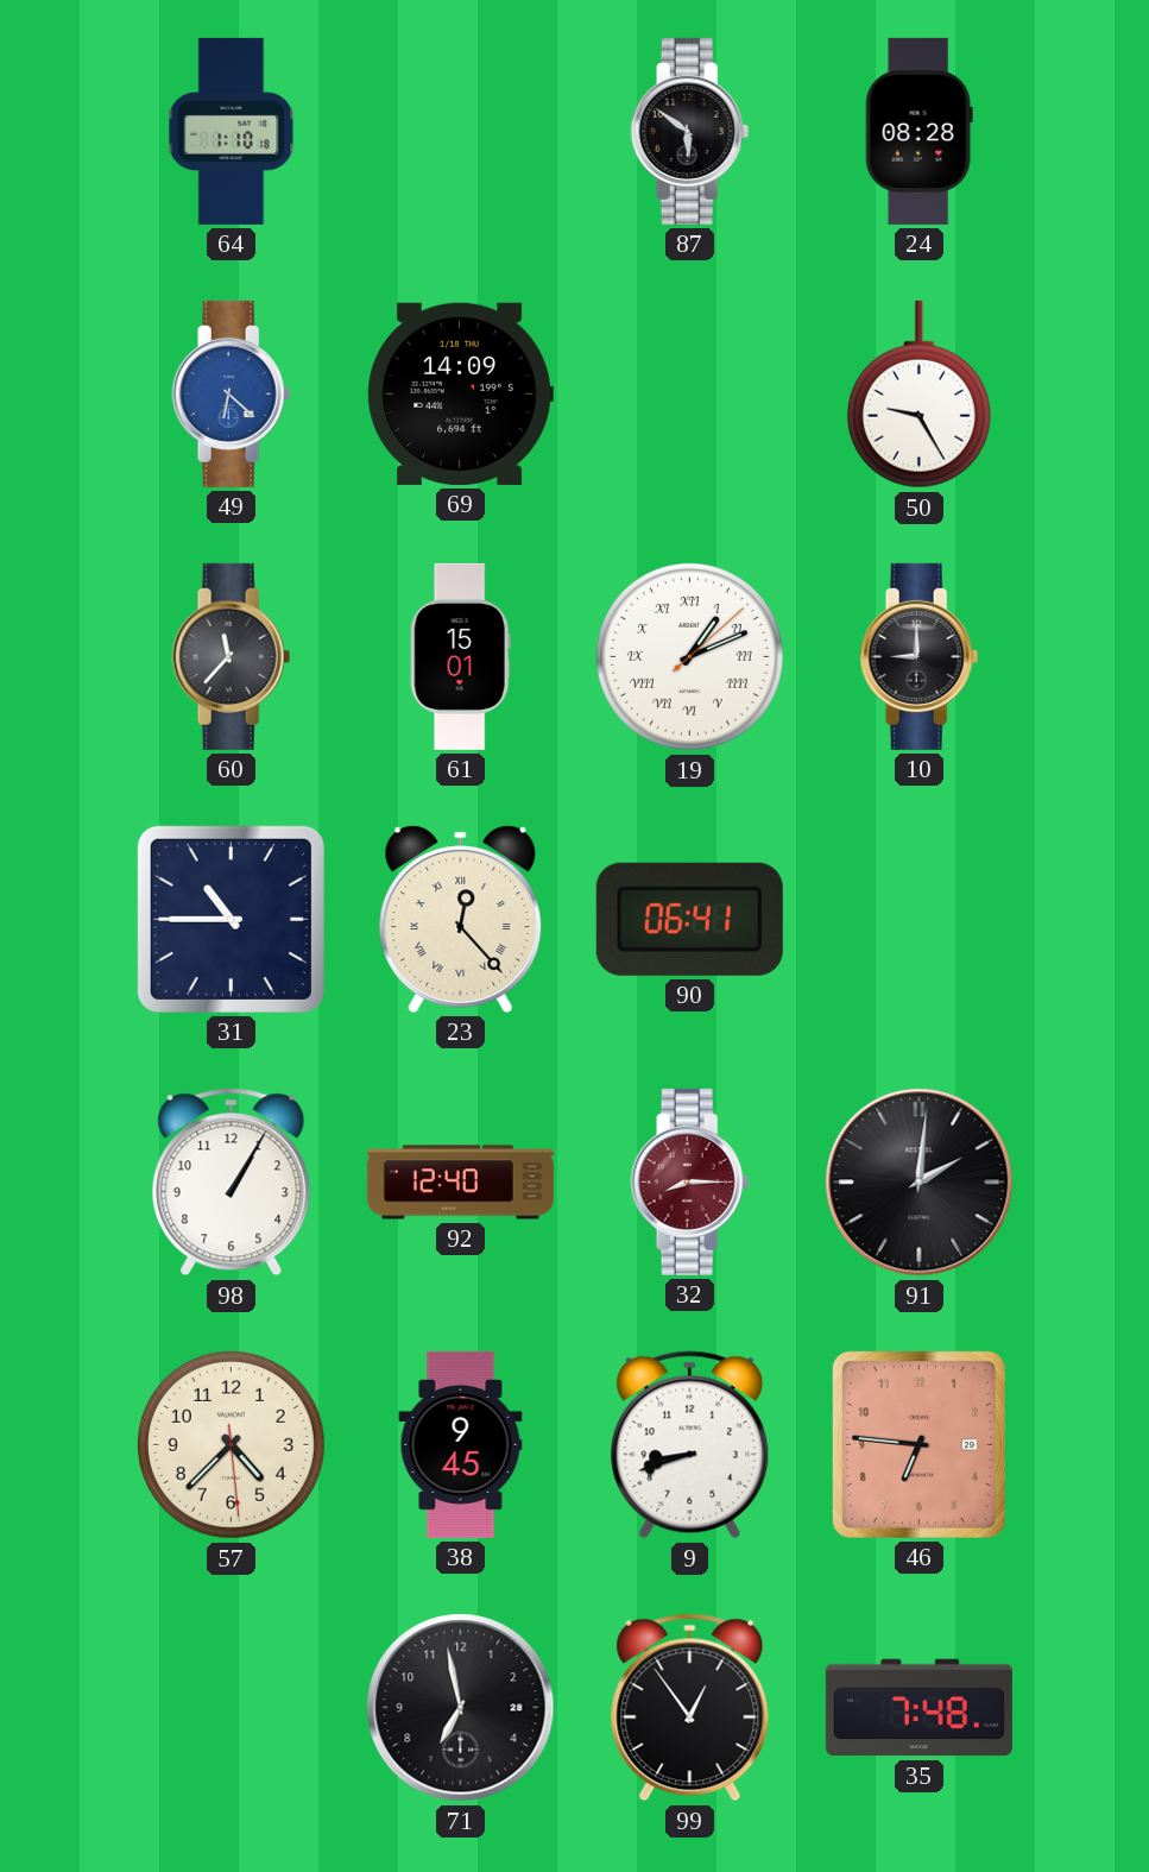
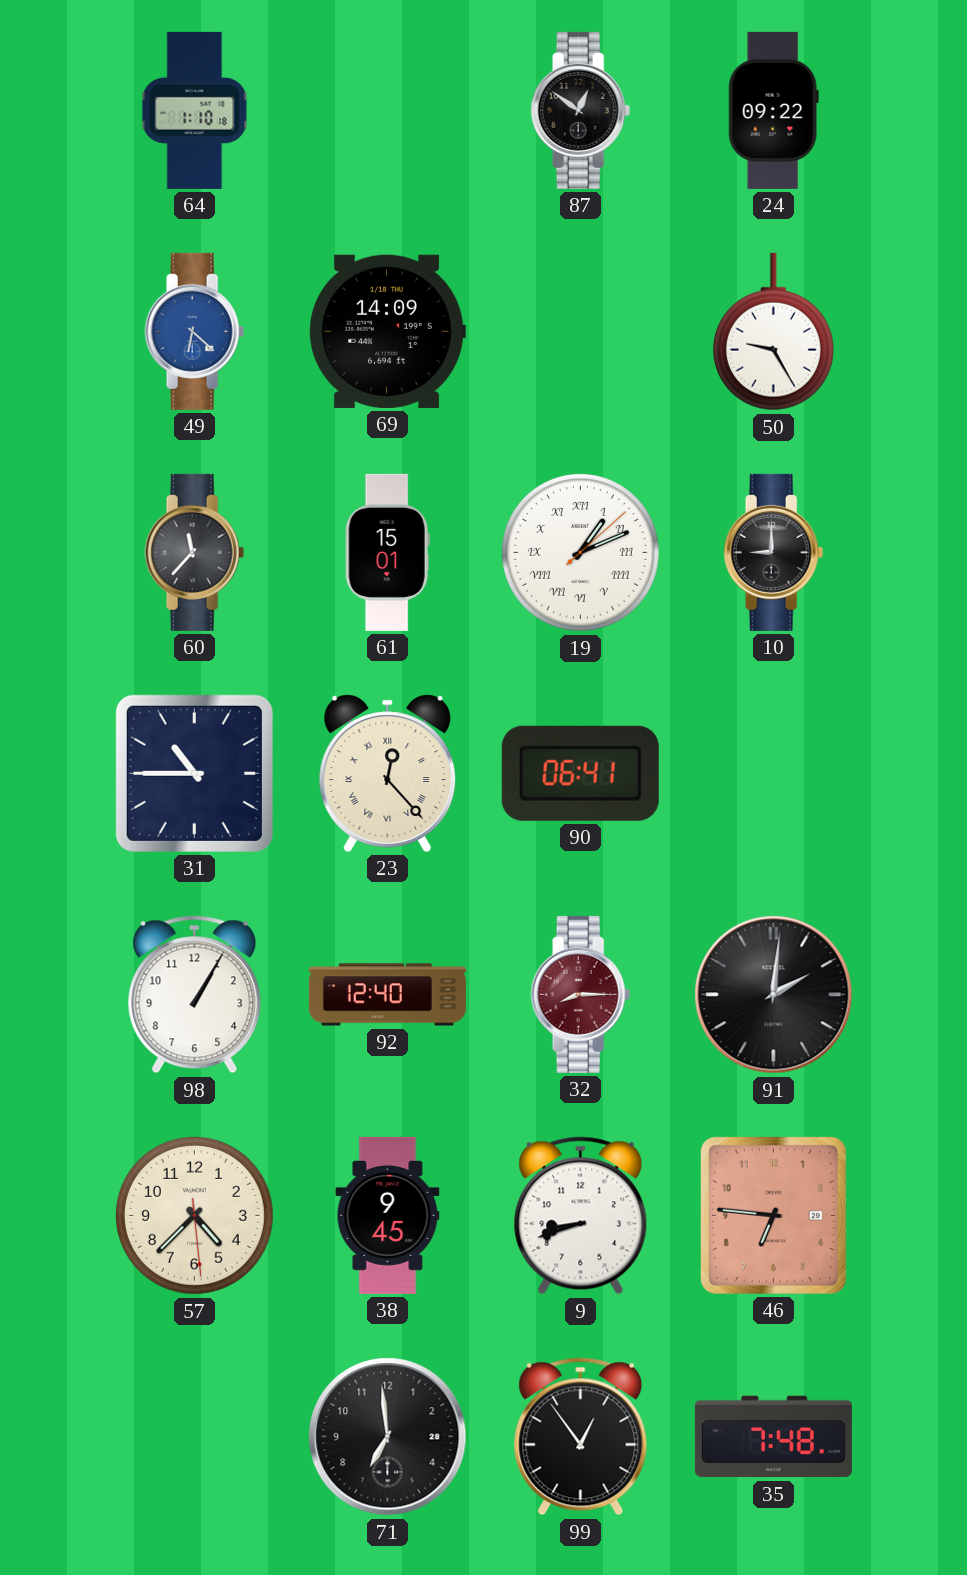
87: 5:51 -> 12:51 (581, 110)
24: 08:28 -> 09:22 (773, 110)
71: 6:58 -> 6:59 (388, 1437)
